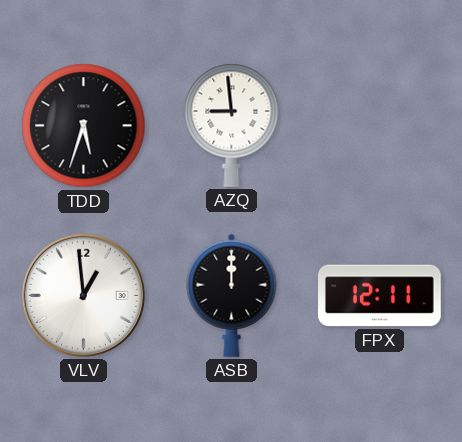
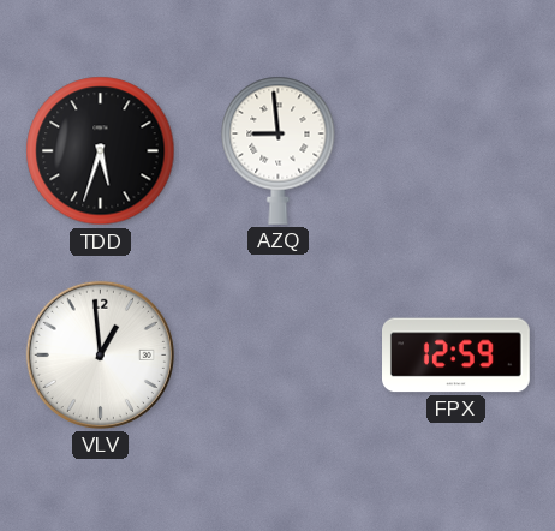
ASB: 12:00 -> none (232, 295)
FPX: 12:11 -> 12:59 (456, 356)
